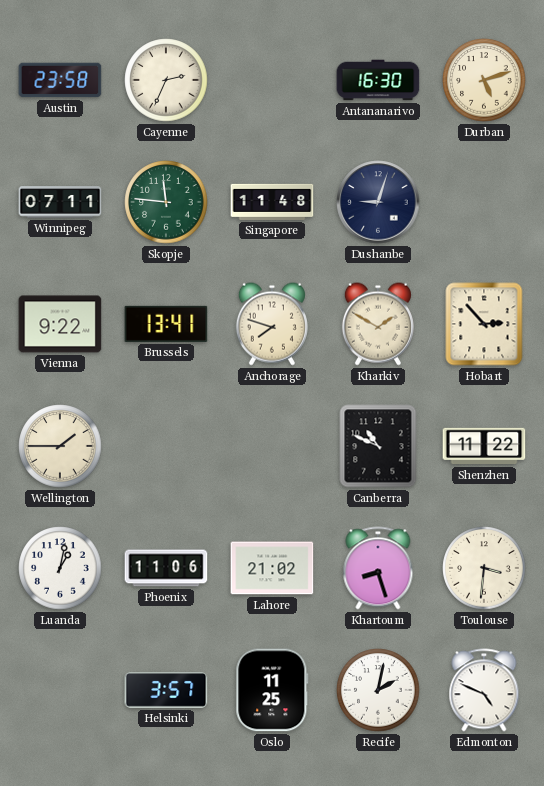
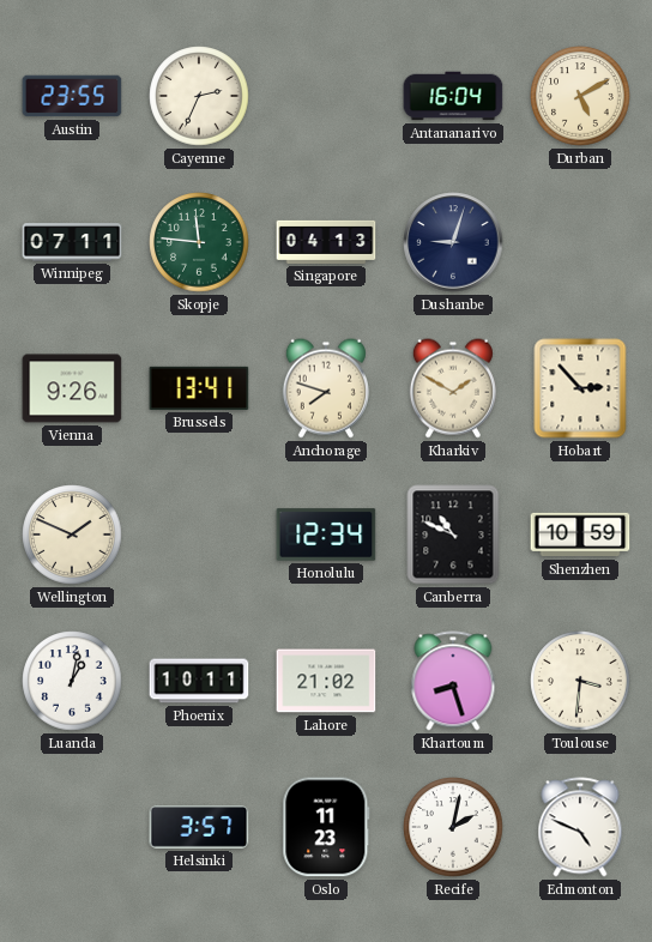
Austin: 23:58 -> 23:55 (72, 96)
Antananarivo: 16:30 -> 16:04 (453, 96)
Durban: 5:12 -> 5:10 (580, 96)
Singapore: 11:48 -> 04:13 (326, 242)
Vienna: 9:22 -> 9:26 (72, 388)
Wellington: 1:45 -> 1:49 (72, 535)
Honolulu: none -> 12:34 (326, 535)
Shenzhen: 11:22 -> 10:59 (580, 535)
Phoenix: 11:06 -> 10:11 (199, 681)
Oslo: 11:25 -> 11:23 (326, 827)
